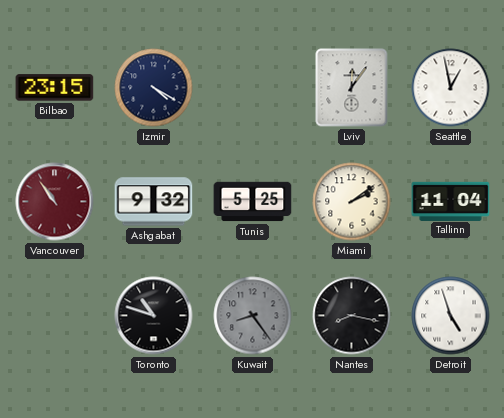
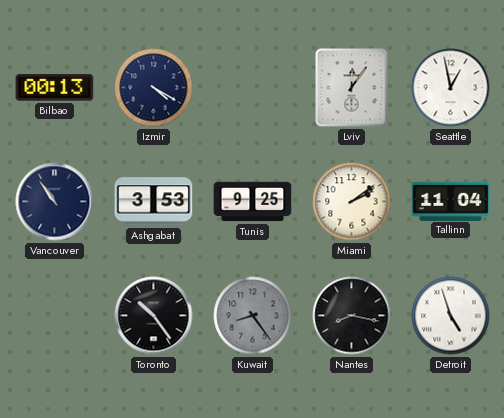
Bilbao: 23:15 -> 00:13 (55, 88)
Vancouver dial: burgundy -> navy (55, 202)
Ashgabat: 9:32 -> 3:53 (154, 202)
Tunis: 5:25 -> 9:25 (253, 202)
Toronto: 10:48 -> 10:24 (154, 316)
